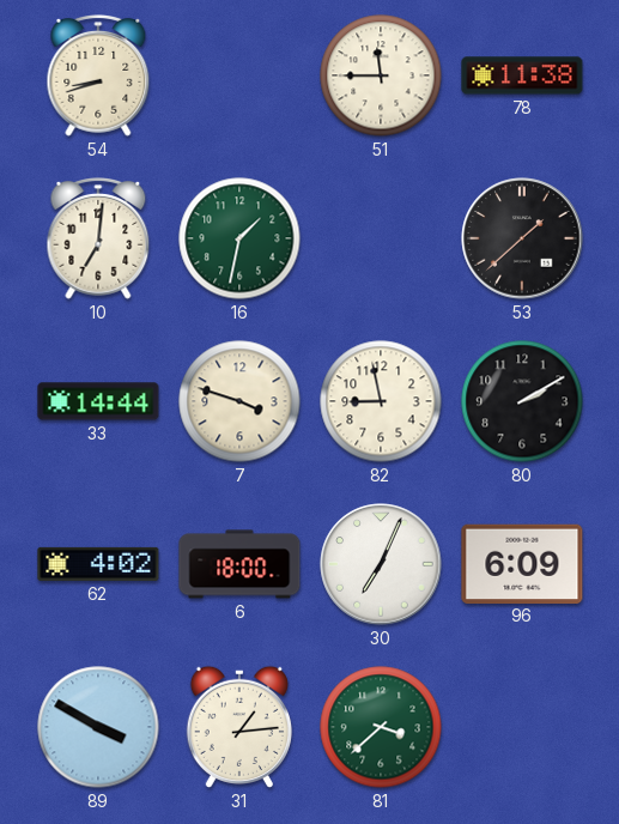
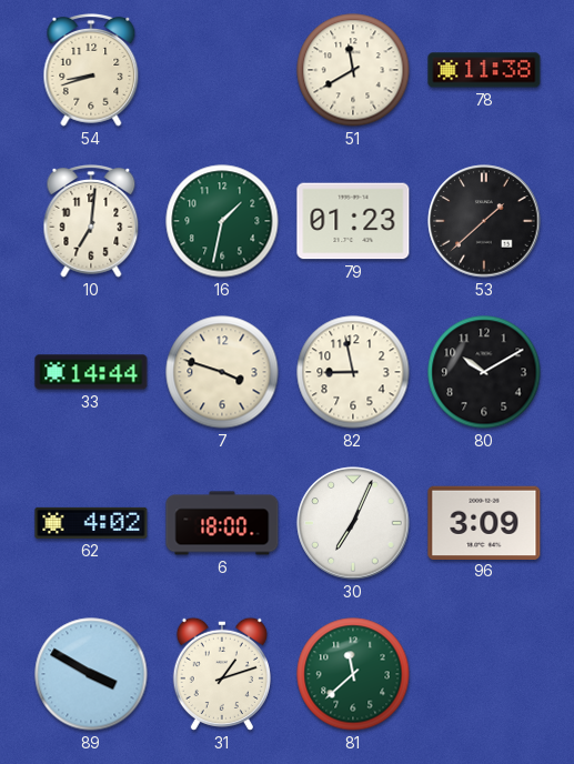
51: 11:45 -> 11:40 (353, 70)
79: none -> 01:23 (353, 221)
80: 2:10 -> 10:10 (484, 372)
96: 6:09 -> 3:09 (484, 522)
31: 1:14 -> 1:12 (222, 674)
81: 3:38 -> 11:38 (353, 674)
